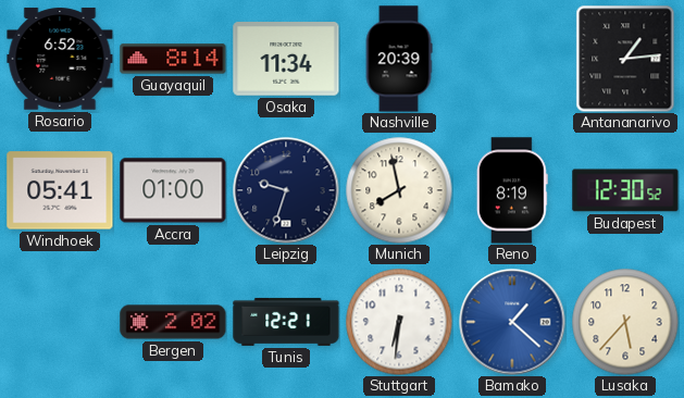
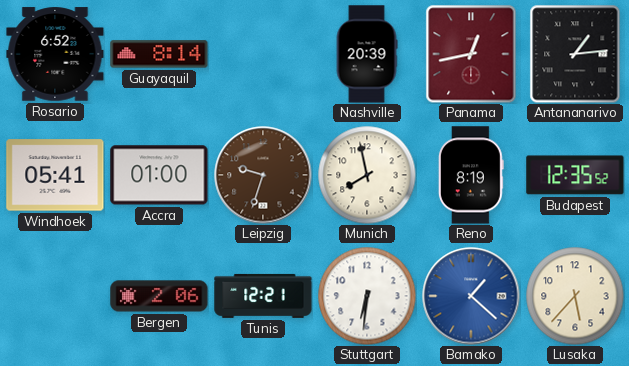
Osaka: 11:34 -> none (286, 59)
Panama: none -> 12:43 (471, 54)
Leipzig dial: navy -> brown (263, 175)
Budapest: 12:30 -> 12:35 (575, 175)
Bergen: 2:02 -> 2:06 (159, 296)
